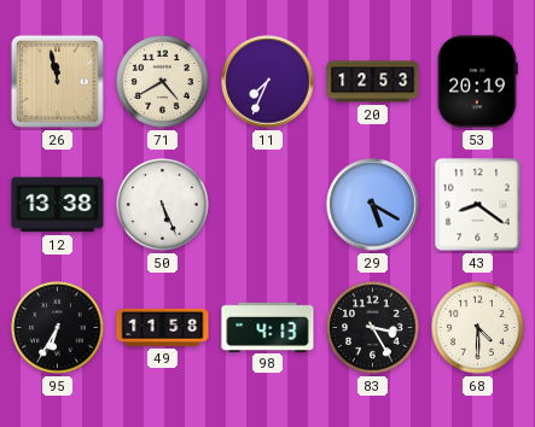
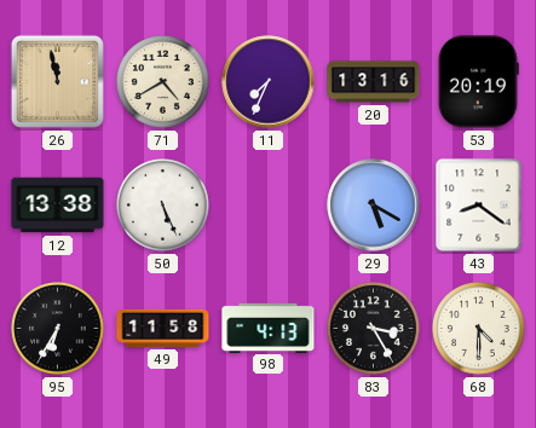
20: 12:53 -> 13:16 (374, 82)
